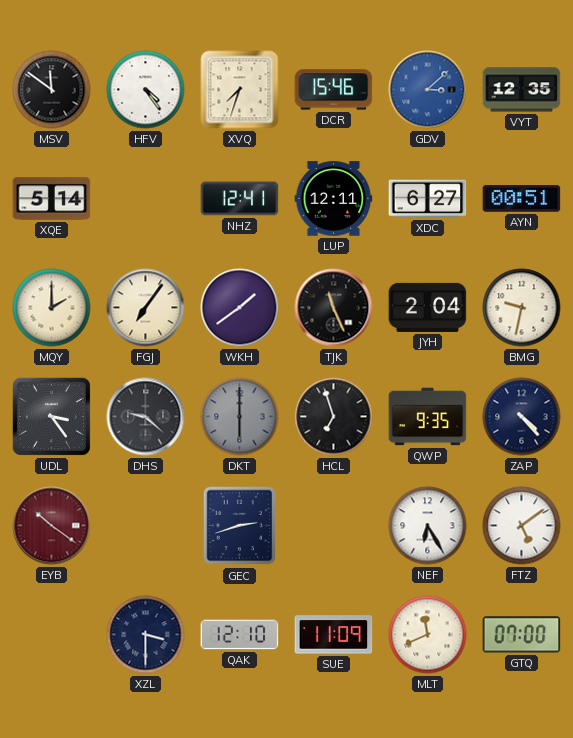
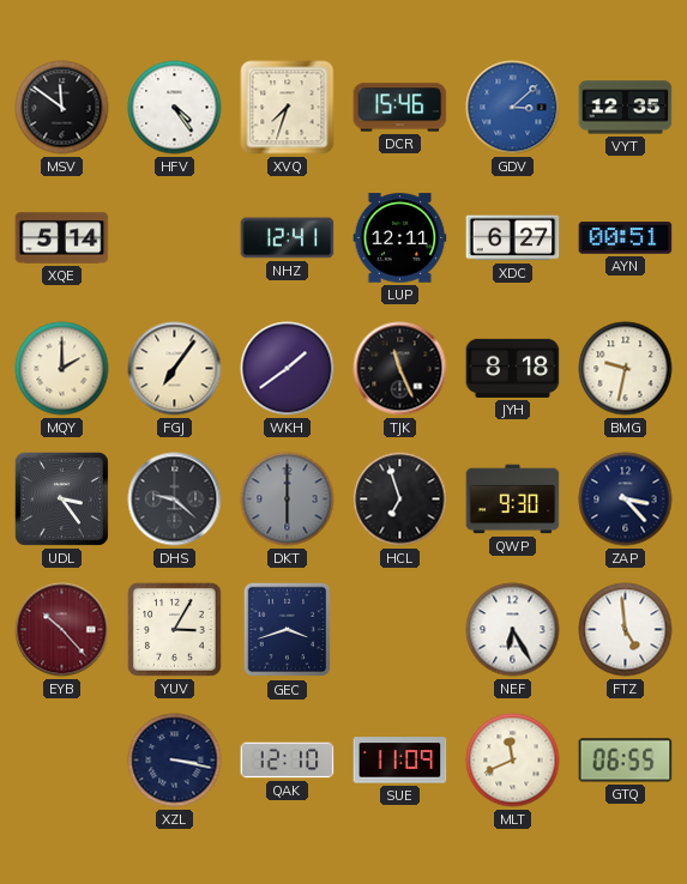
JYH: 2:04 -> 8:18 (513, 368)
QWP: 9:35 -> 9:30 (513, 499)
ZAP: 4:23 -> 3:23 (626, 499)
EYB: 10:21 -> 10:23 (62, 630)
YUV: none -> 3:05 (175, 630)
GEC: 2:42 -> 3:42 (288, 630)
FTZ: 5:09 -> 4:59 (626, 630)
XZL: 3:30 -> 3:17 (175, 761)
GTQ: 07:00 -> 06:55 (626, 761)
